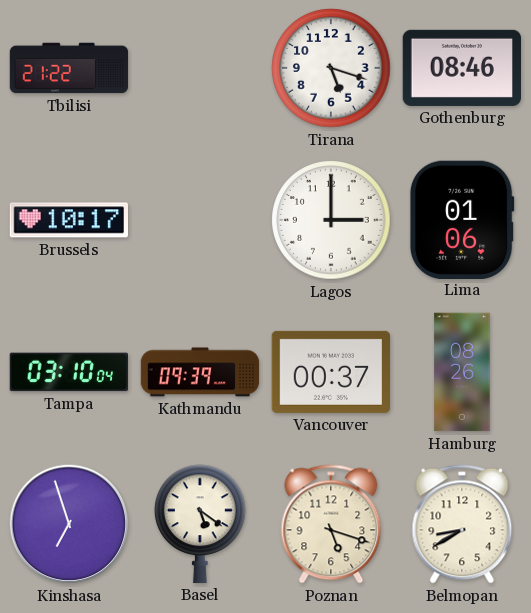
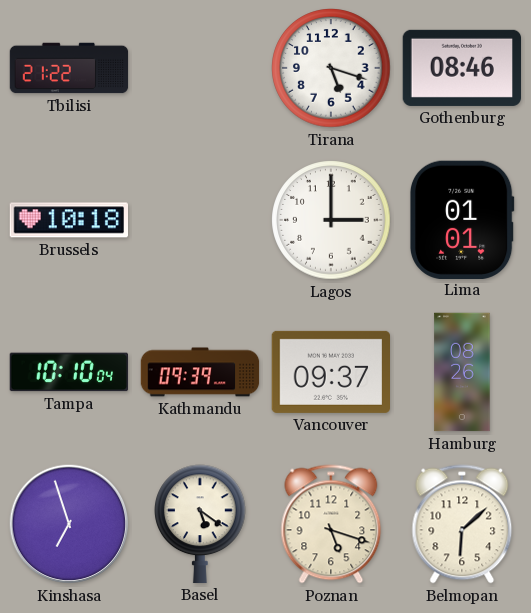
Brussels: 10:17 -> 10:18 (68, 220)
Lima: 01:06 -> 01:01 (462, 219)
Tampa: 03:10 -> 10:10 (68, 372)
Vancouver: 00:37 -> 09:37 (330, 372)
Belmopan: 8:40 -> 6:08 (462, 524)
